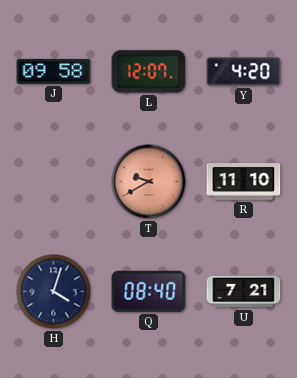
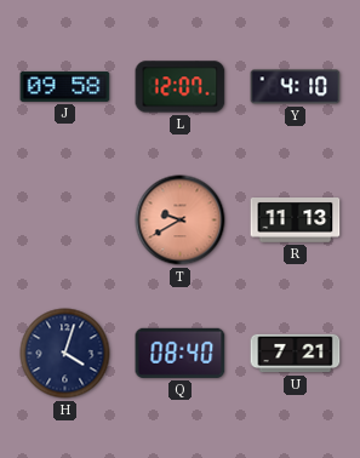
Y: 4:20 -> 4:10 (296, 87)
R: 11:10 -> 11:13 (296, 221)
